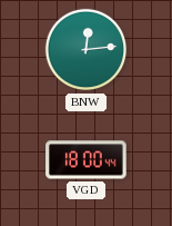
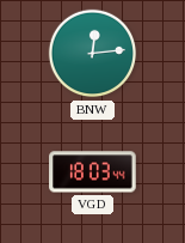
VGD: 18:00 -> 18:03 (93, 172)
